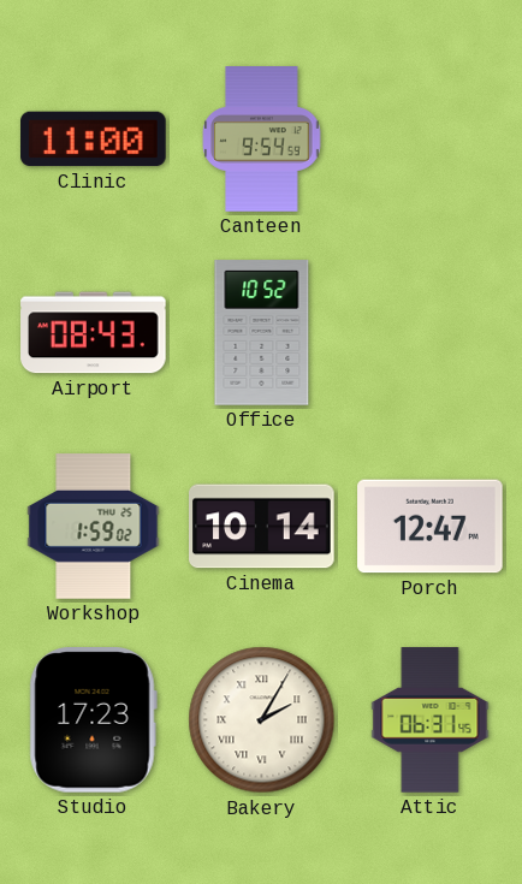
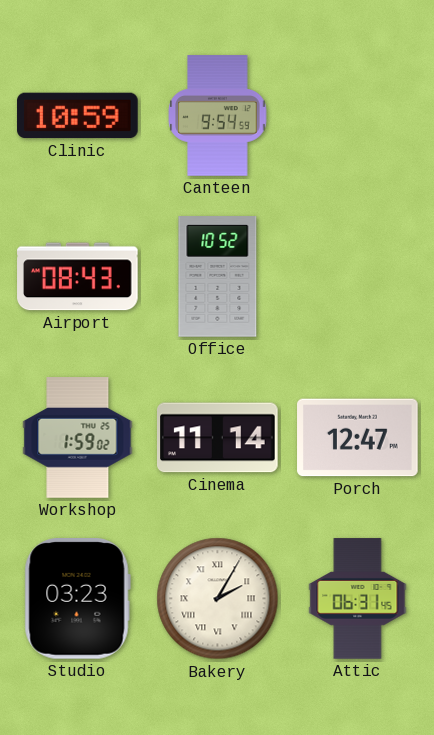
Clinic: 11:00 -> 10:59 (78, 116)
Cinema: 10:14 -> 11:14 (218, 438)
Studio: 17:23 -> 03:23 (77, 599)
